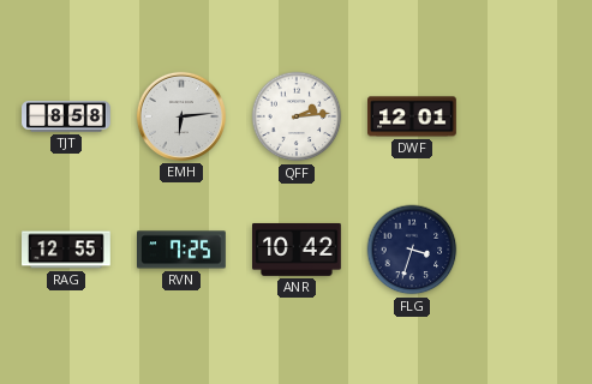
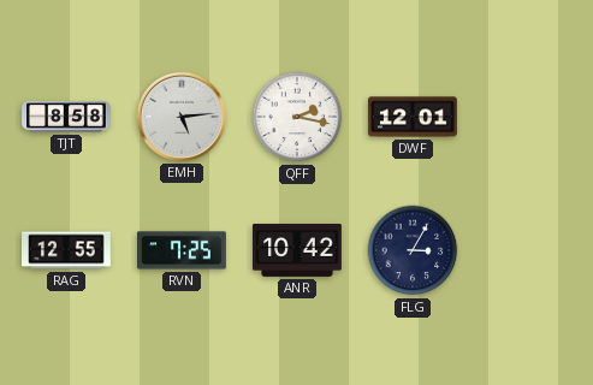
EMH: 6:14 -> 5:14 (182, 117)
QFF: 2:14 -> 2:17 (297, 117)
FLG: 3:33 -> 3:05 (413, 250)
